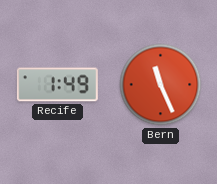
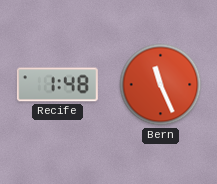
Recife: 1:49 -> 1:48 (57, 85)
